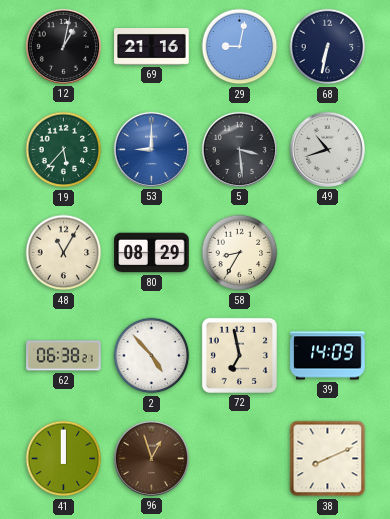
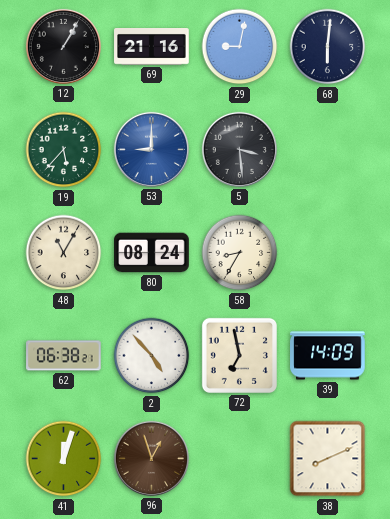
12: 1:02 -> 1:05 (63, 46)
68: 6:32 -> 6:01 (328, 47)
49: 10:42 -> none (327, 149)
80: 08:29 -> 08:24 (152, 253)
41: 12:00 -> 12:03 (64, 459)
